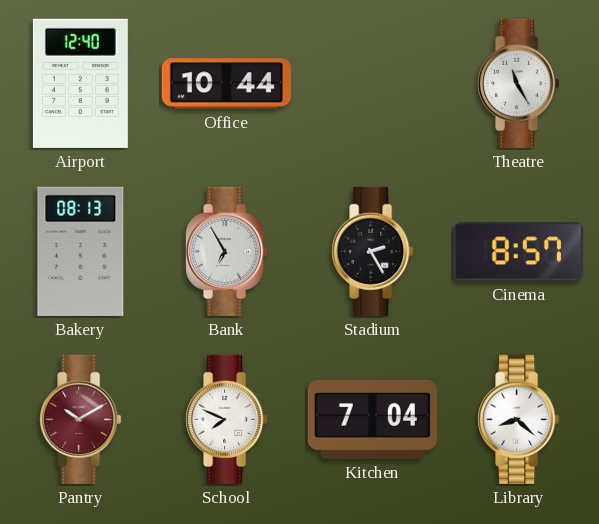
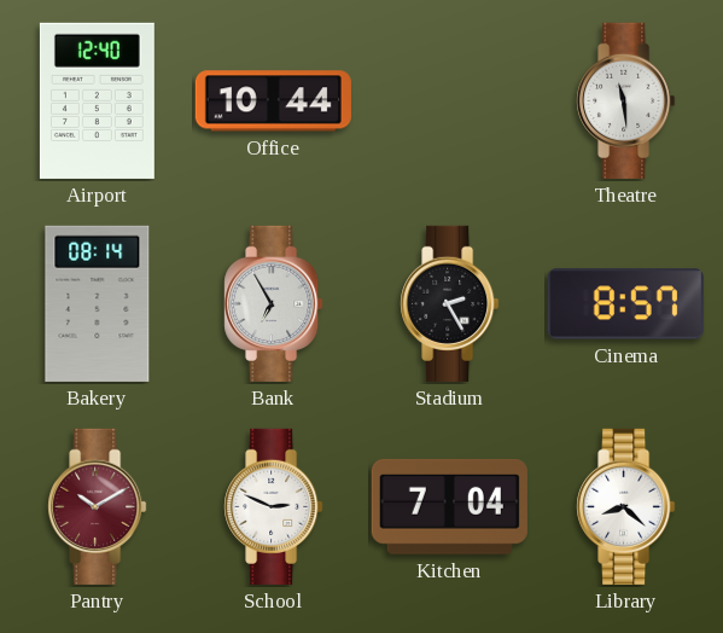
Theatre: 11:25 -> 11:29 (626, 100)
Bakery: 08:13 -> 08:14 (98, 303)
School: 7:49 -> 2:49 (274, 506)
